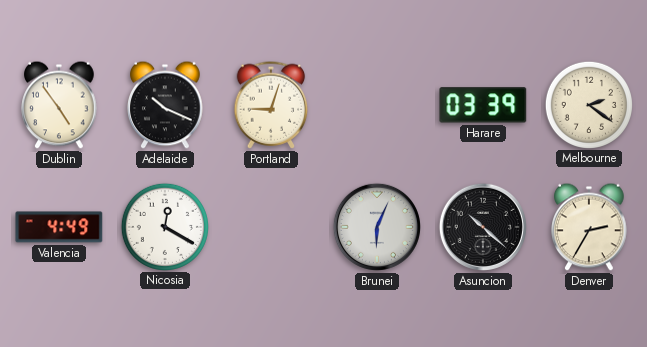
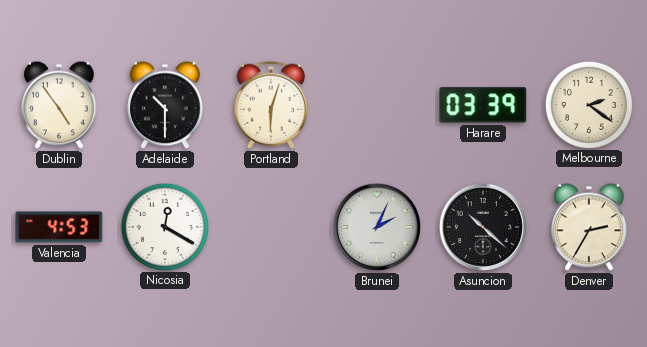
Adelaide: 10:19 -> 10:30 (165, 105)
Portland: 9:03 -> 6:03 (271, 105)
Valencia: 4:49 -> 4:53 (59, 227)
Brunei: 6:04 -> 2:04 (377, 227)
